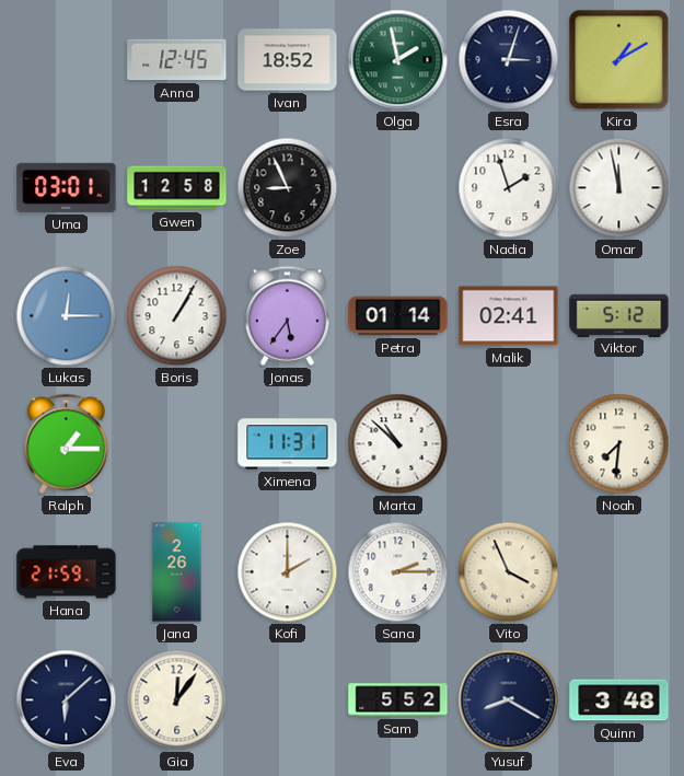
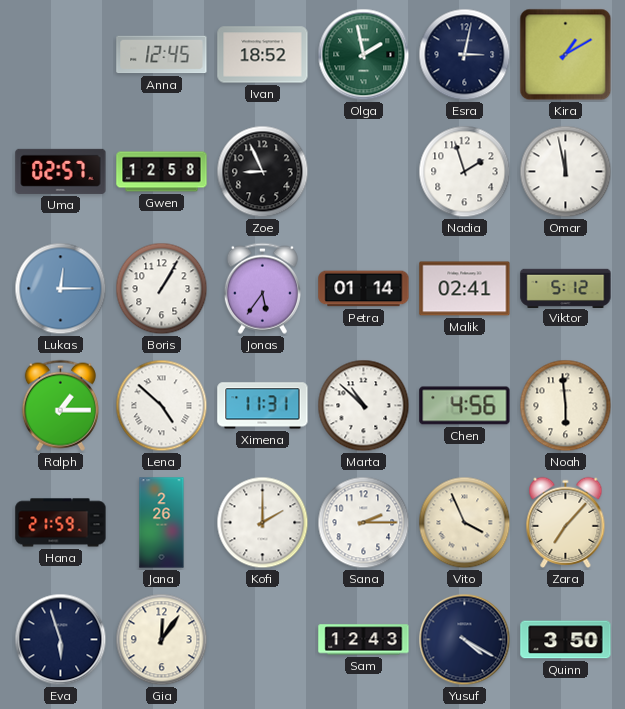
Esra: 3:03 -> 3:02 (465, 55)
Uma: 03:01 -> 02:57 (61, 171)
Lena: none -> 4:52 (162, 406)
Chen: none -> 4:56 (465, 406)
Noah: 7:31 -> 5:59 (566, 406)
Zara: none -> 7:07 (566, 522)
Eva: 6:08 -> 5:57 (61, 640)
Sam: 5:52 -> 12:43 (364, 640)
Yusuf: 8:20 -> 4:20 (465, 640)
Quinn: 3:48 -> 3:50 (566, 640)
